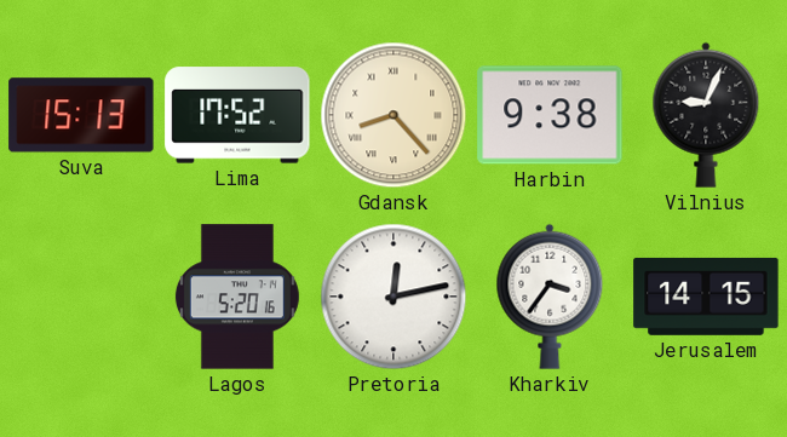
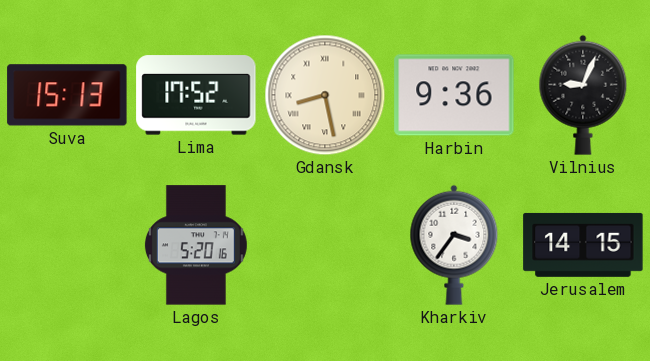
Gdansk: 8:23 -> 8:28 (325, 95)
Harbin: 9:38 -> 9:36 (454, 95)
Pretoria: 12:13 -> none (393, 297)
